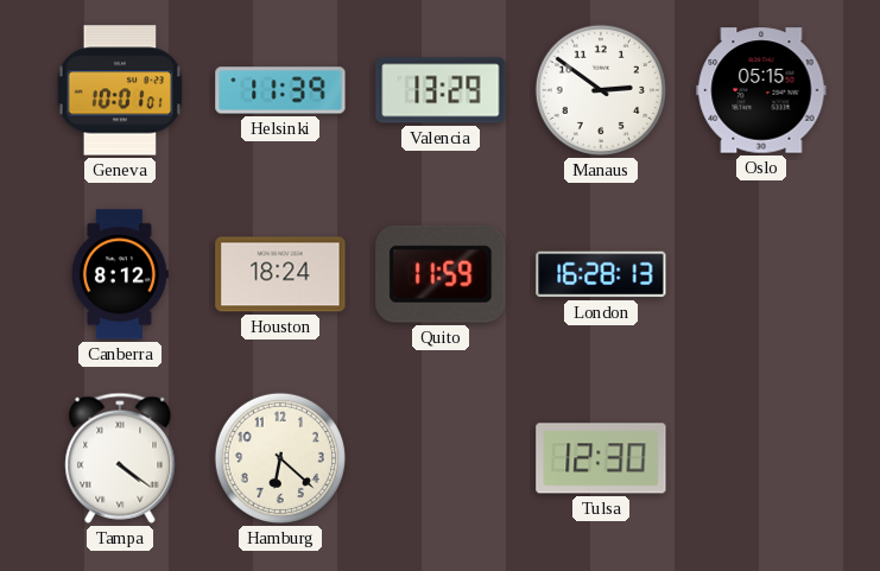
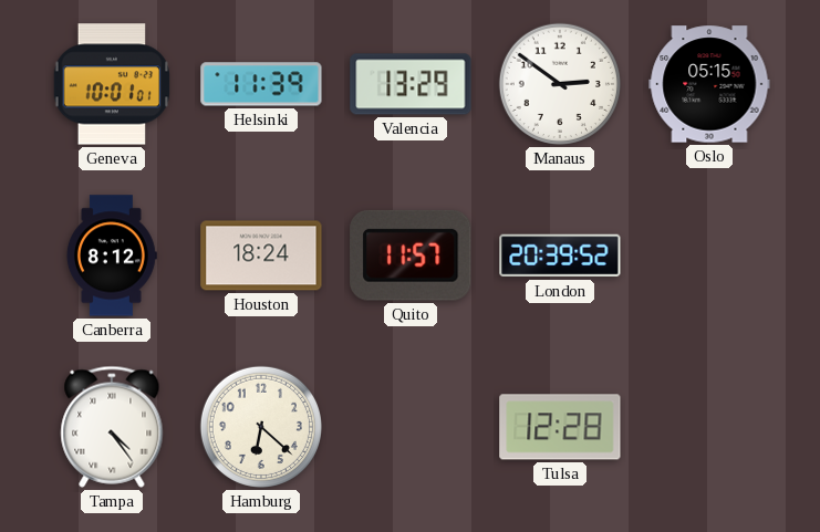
Quito: 11:59 -> 11:57 (411, 255)
London: 16:28 -> 20:39 (560, 255)
Tampa: 4:21 -> 4:24 (112, 427)
Tulsa: 12:30 -> 12:28 (560, 427)
